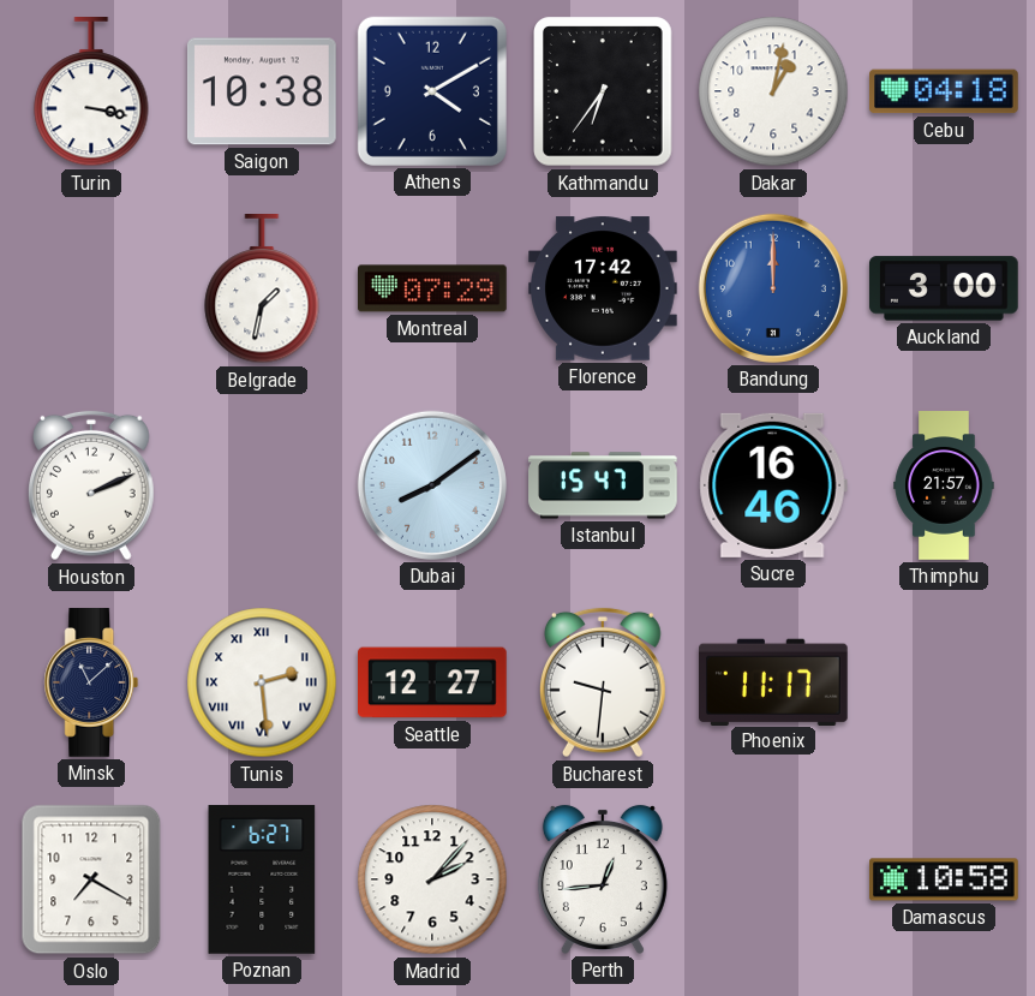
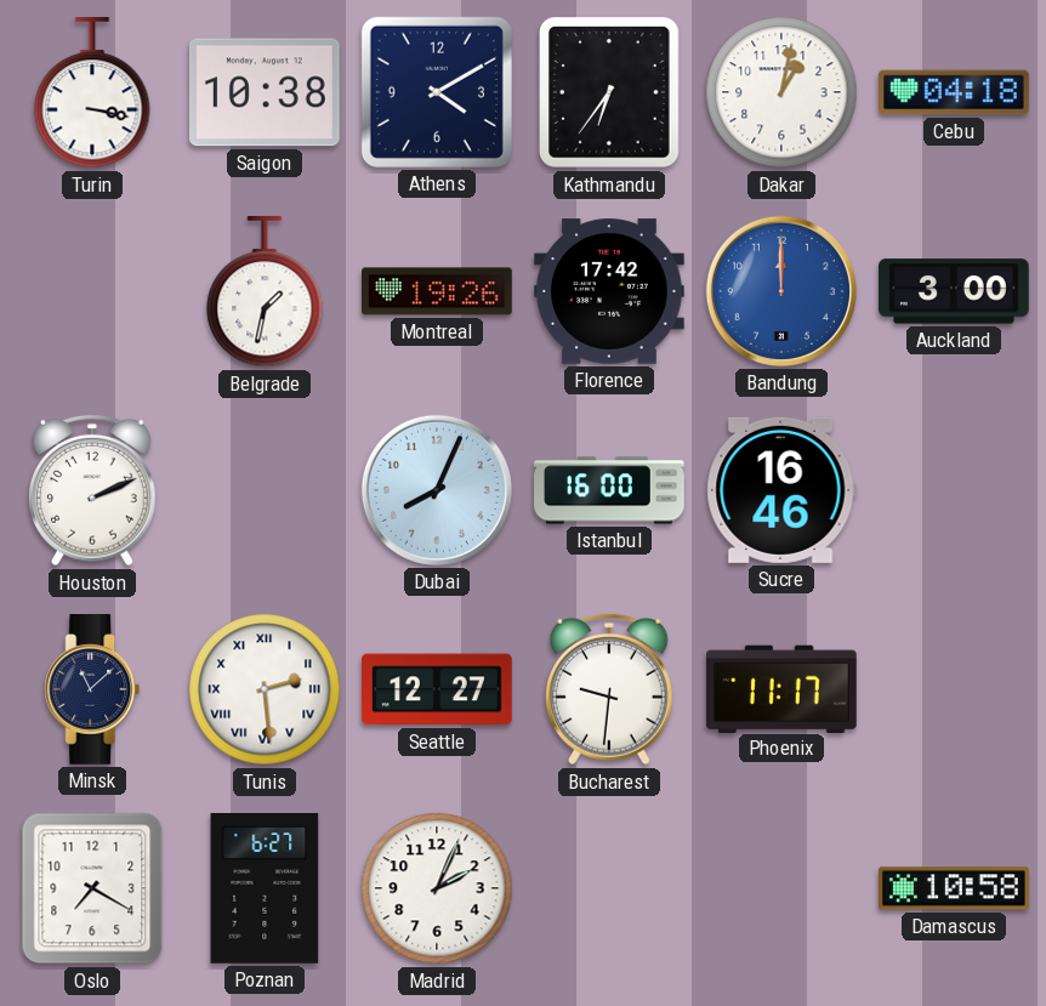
Montreal: 07:29 -> 19:26 (438, 291)
Dubai: 8:09 -> 8:04 (437, 490)
Istanbul: 15:47 -> 16:00 (609, 490)
Thimphu: 21:57 -> none (944, 485)
Madrid: 2:07 -> 2:04 (437, 888)
Perth: 12:44 -> none (603, 879)
